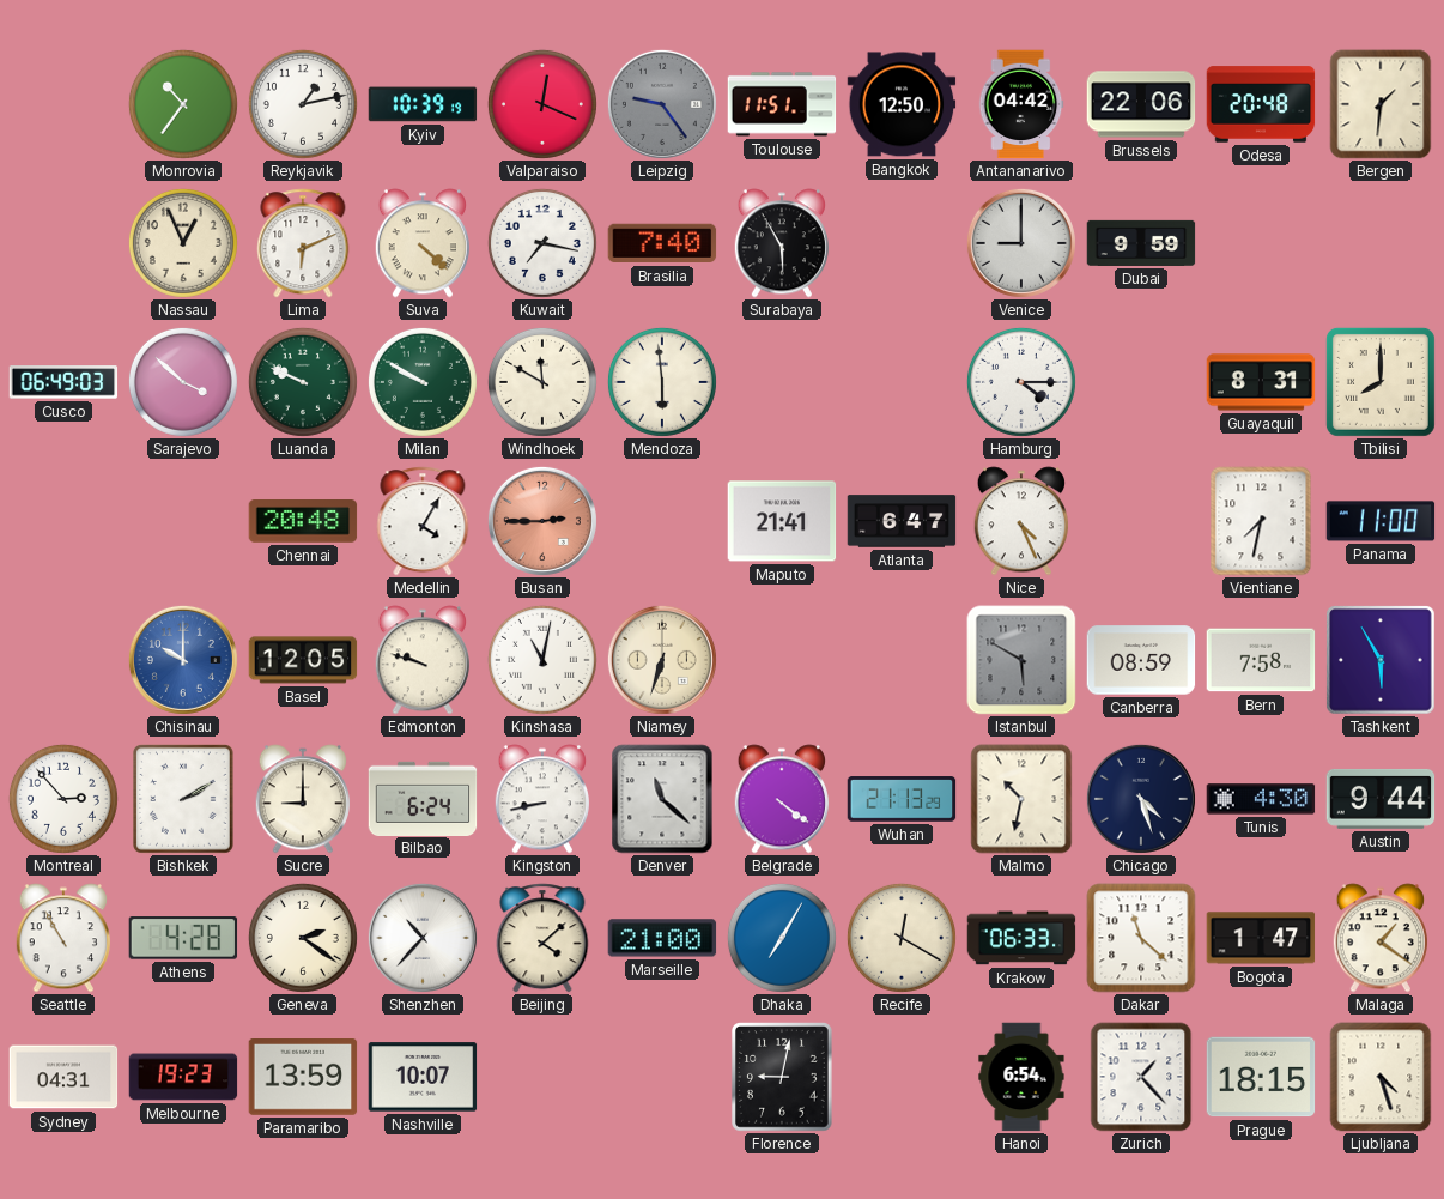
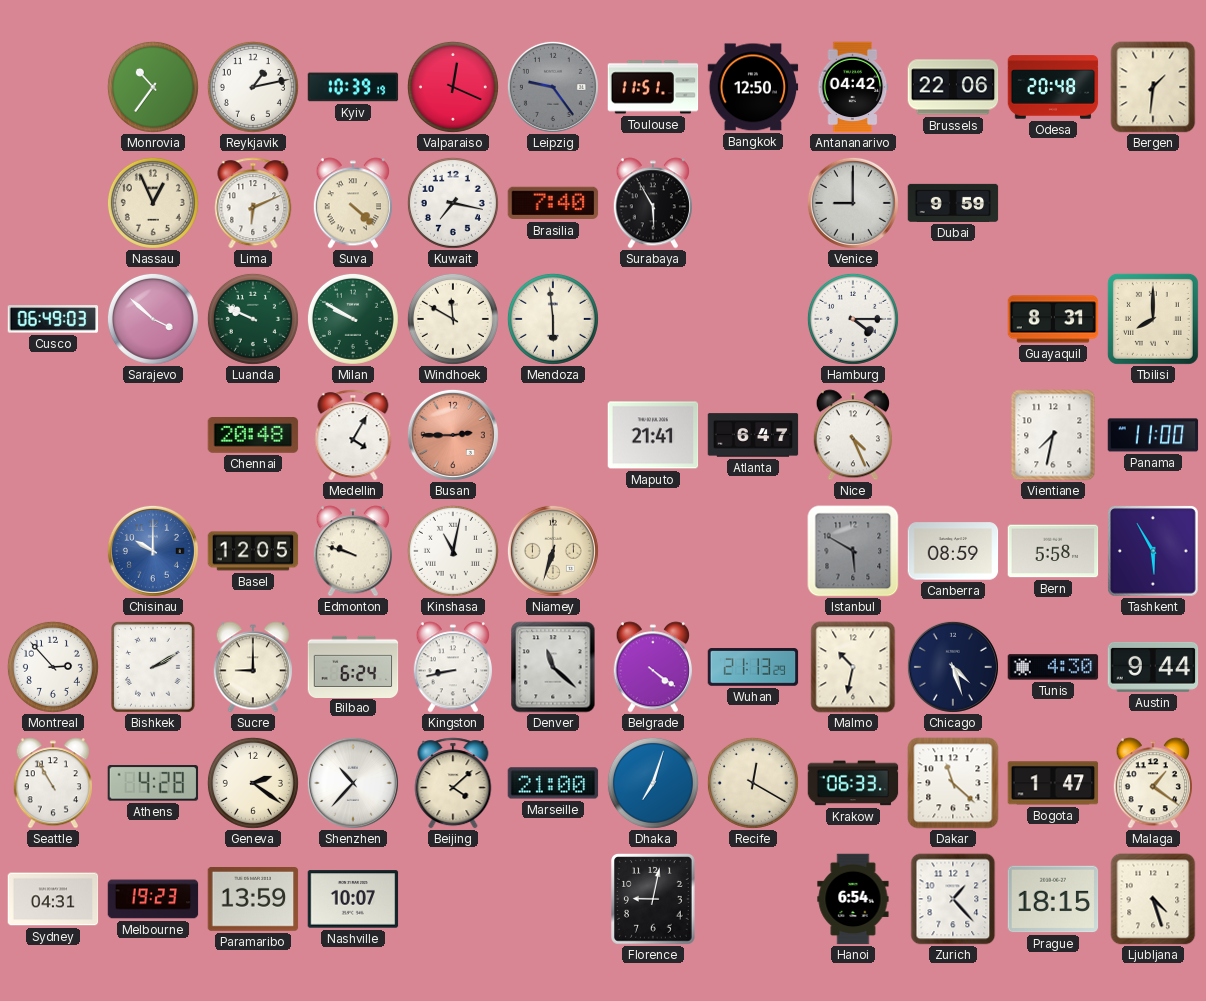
Bern: 7:58 -> 5:58 (1053, 551)
Dhaka: 7:05 -> 7:03 (653, 783)
